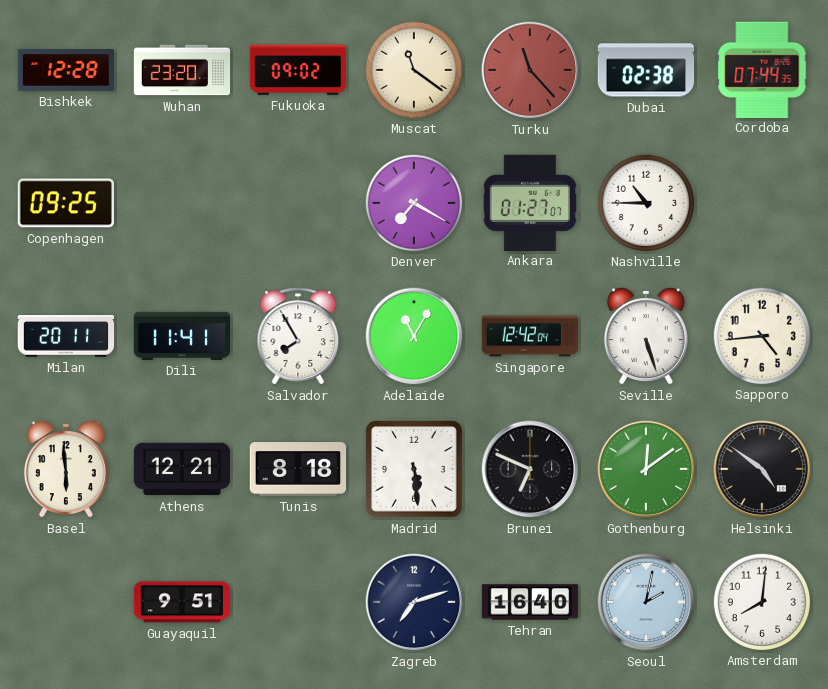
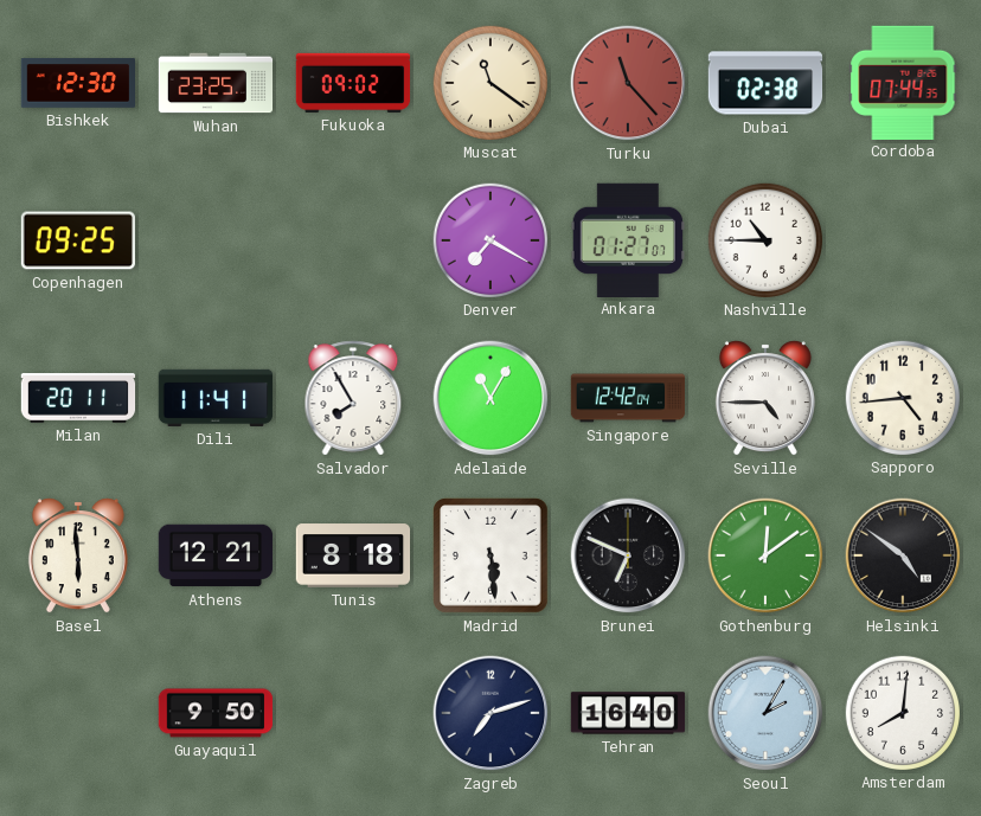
Bishkek: 12:28 -> 12:30 (78, 84)
Wuhan: 23:20 -> 23:25 (216, 83)
Seville: 5:27 -> 4:45 (765, 398)
Guayaquil: 9:51 -> 9:50 (216, 713)
Seoul: 2:02 -> 2:05 (765, 713)
